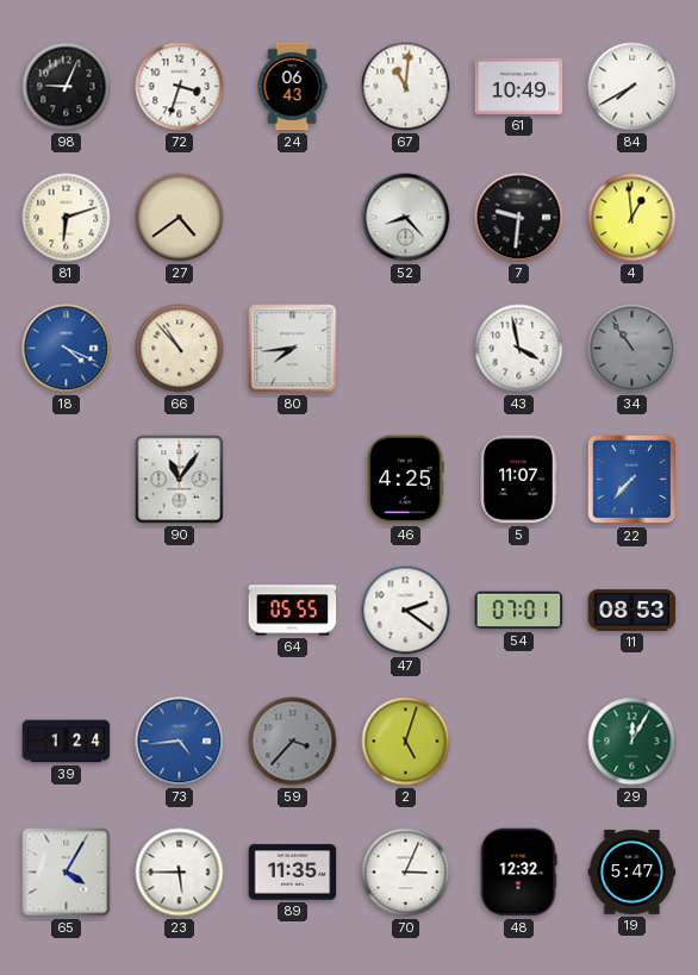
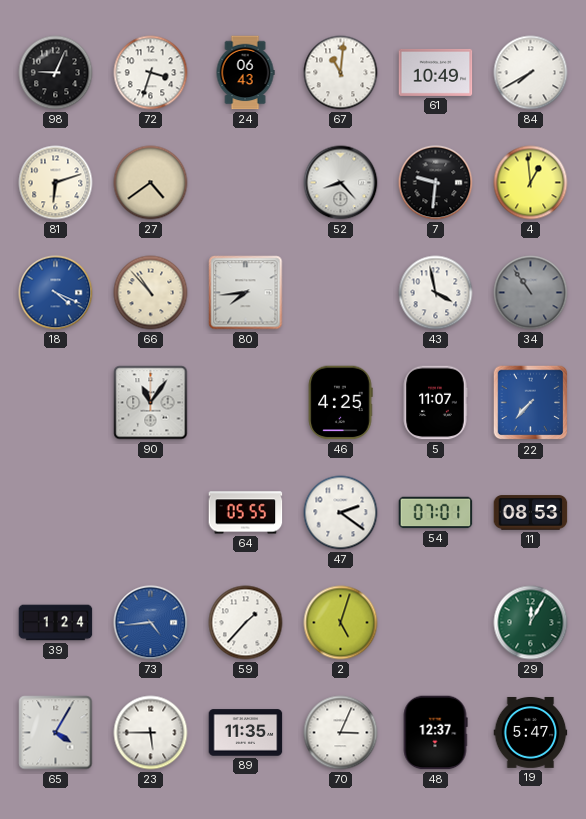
59: 3:37 -> 1:37 (246, 623)
59 dial: grey -> white (246, 623)
48: 12:32 -> 12:37 (435, 733)
